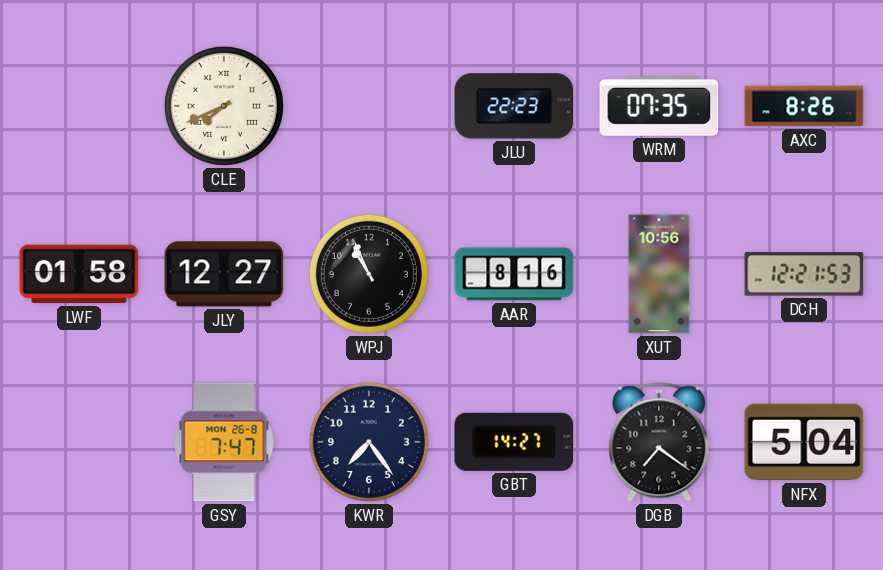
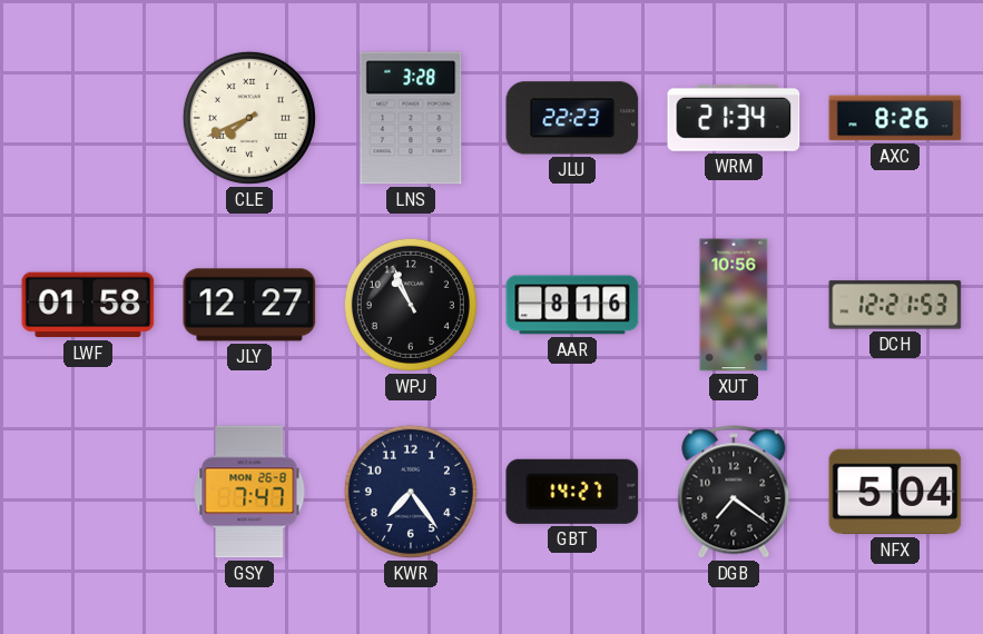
LNS: none -> 3:28 (411, 118)
WRM: 07:35 -> 21:34 (734, 118)
